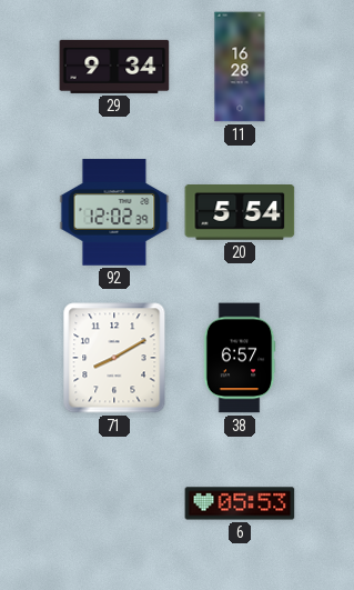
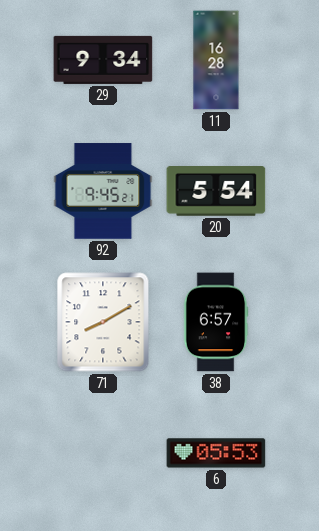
92: 12:02 -> 9:45 (103, 191)
